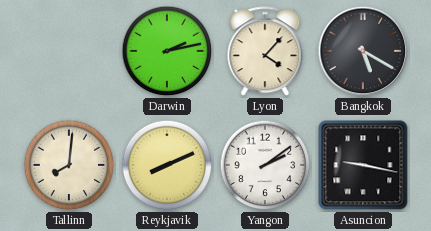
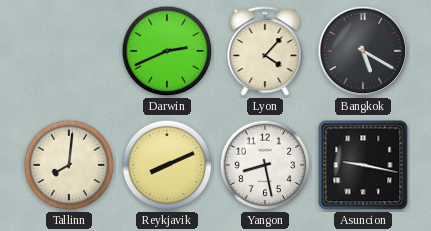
Darwin: 2:13 -> 2:41 (167, 51)
Yangon: 2:09 -> 8:28 (265, 165)
